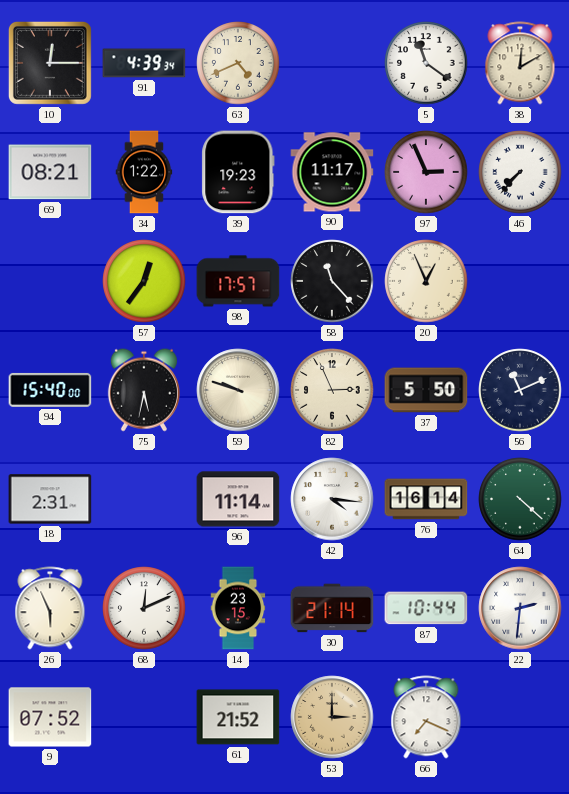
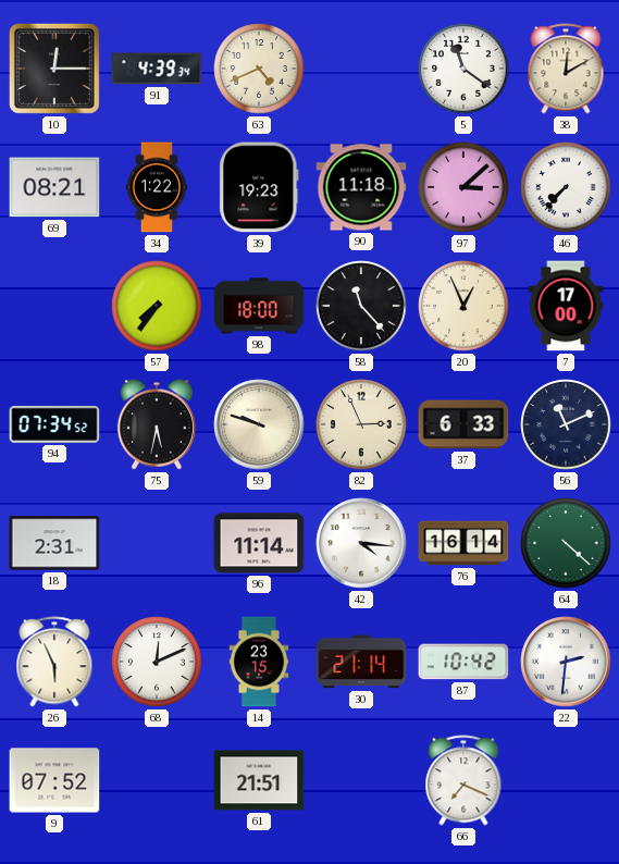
90: 11:17 -> 11:18 (361, 187)
97: 2:56 -> 3:08 (463, 187)
57: 12:36 -> 7:36 (157, 306)
98: 17:57 -> 18:00 (259, 306)
7: none -> 17:00 (566, 306)
94: 15:40 -> 07:34 (54, 424)
37: 5:50 -> 6:33 (463, 424)
87: 10:44 -> 10:42 (463, 662)
61: 21:52 -> 21:51 (259, 780)
53: 3:00 -> none (332, 717)
